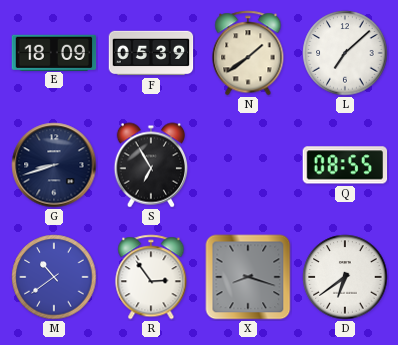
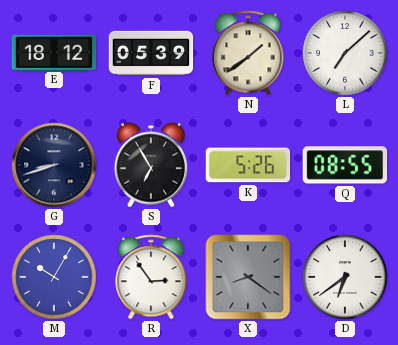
E: 18:09 -> 18:12 (54, 52)
K: none -> 5:26 (248, 165)
M: 10:39 -> 10:05 (54, 277)
X: 8:18 -> 8:21 (248, 277)
